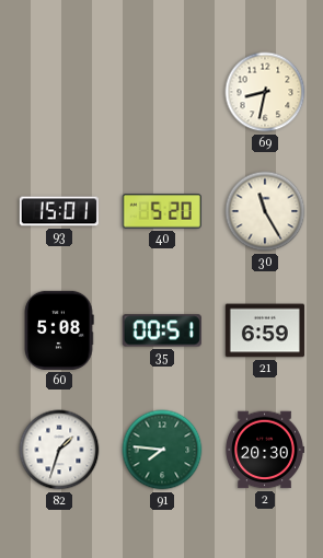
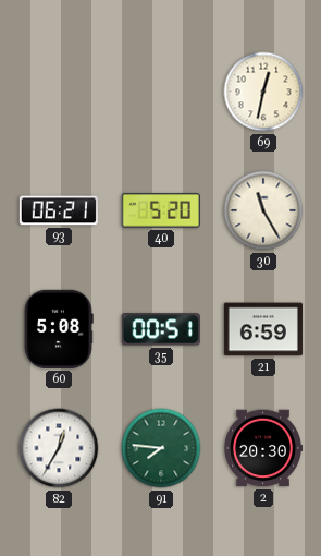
69: 8:32 -> 12:32 (263, 92)
93: 15:01 -> 06:21 (59, 210)
82: 1:33 -> 12:35 (59, 448)
